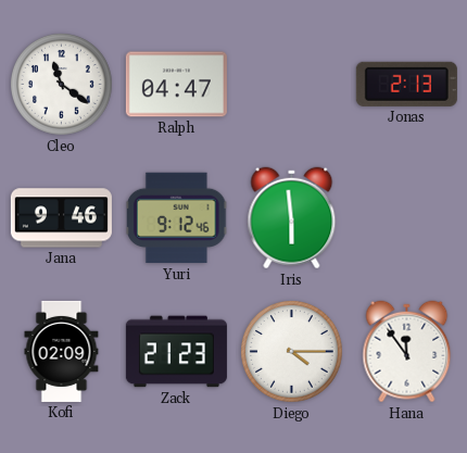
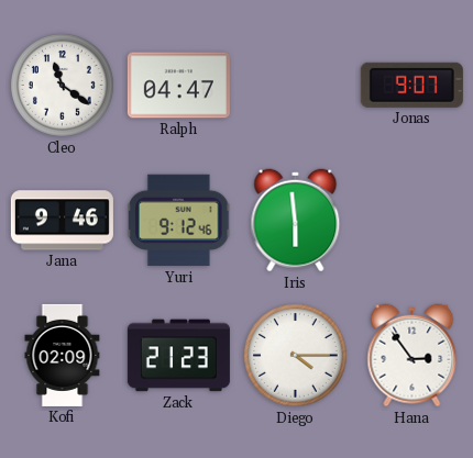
Jonas: 2:13 -> 9:07 (411, 85)
Hana: 11:54 -> 2:54 (413, 356)
